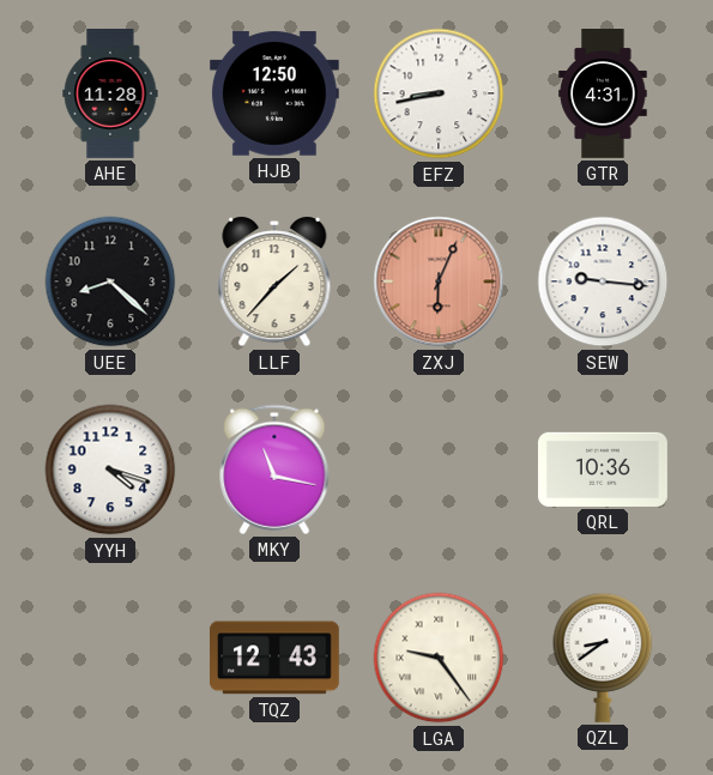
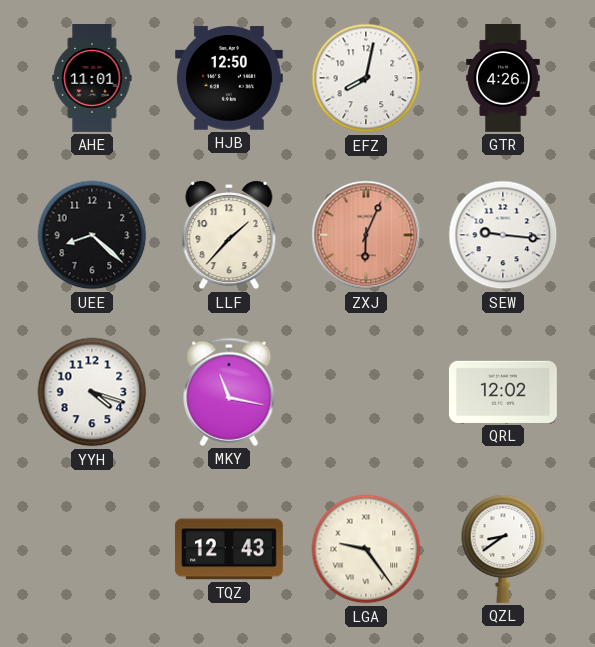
AHE: 11:28 -> 11:01 (92, 79)
EFZ: 8:43 -> 8:02 (366, 78)
GTR: 4:31 -> 4:26 (503, 79)
QRL: 10:36 -> 12:02 (503, 392)
